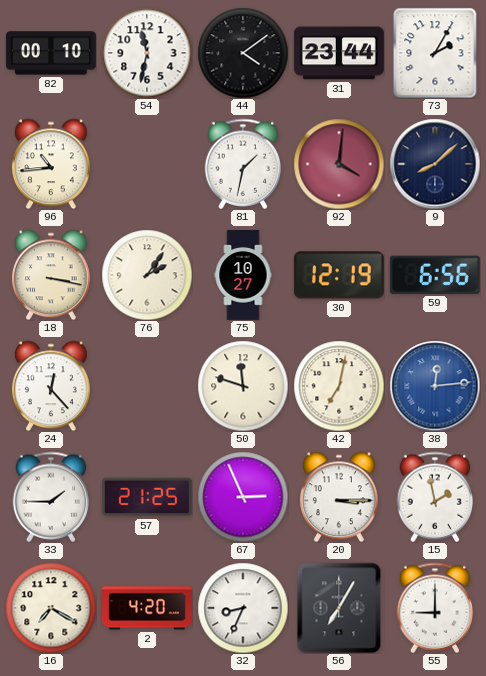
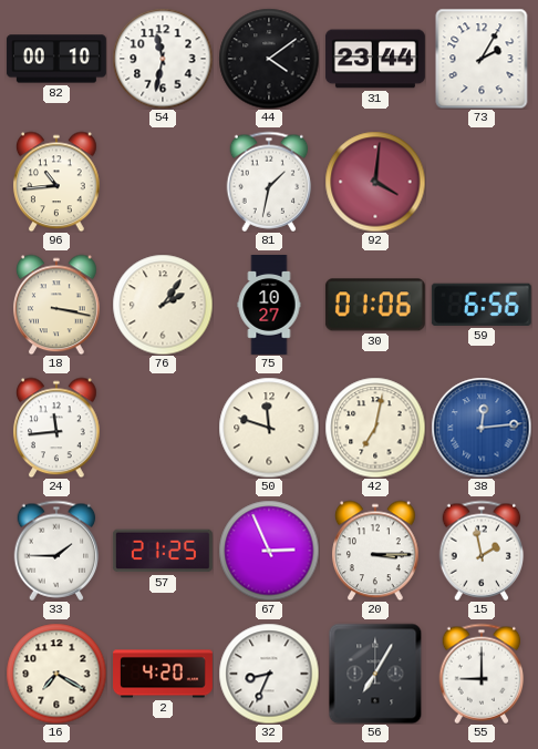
9: 8:08 -> none (435, 164)
30: 12:19 -> 01:06 (375, 305)
24: 12:23 -> 11:44 (58, 428)
